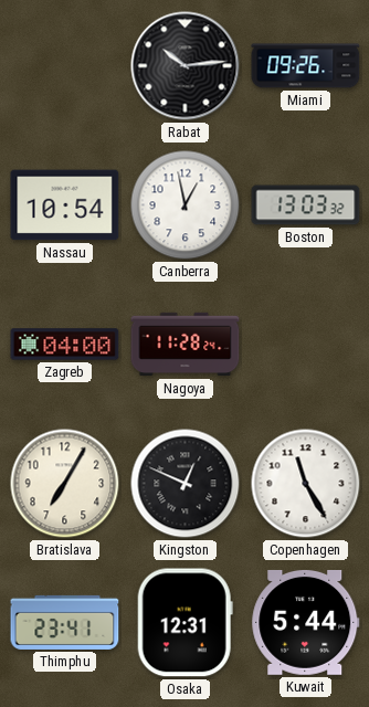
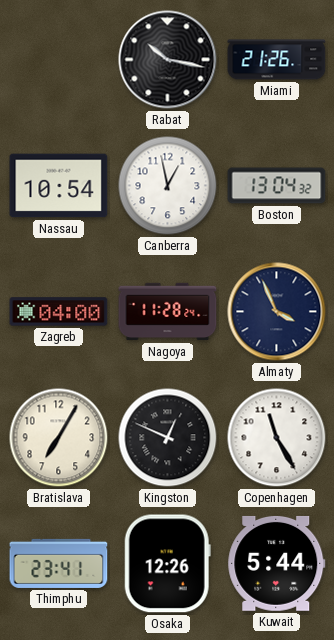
Rabat: 10:14 -> 10:17 (168, 60)
Miami: 09:26 -> 21:26 (277, 60)
Boston: 13:03 -> 13:04 (277, 186)
Almaty: none -> 3:56 (277, 312)
Osaka: 12:31 -> 12:26 (167, 564)
